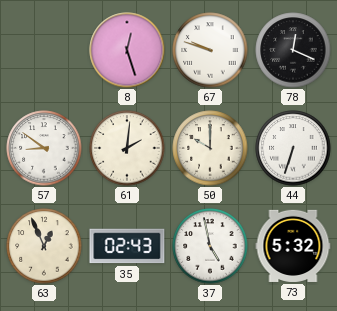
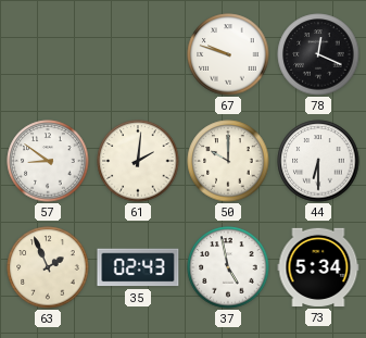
8: 12:27 -> none (127, 50)
44: 6:33 -> 6:30 (318, 161)
63: 12:56 -> 1:56 (48, 267)
73: 5:32 -> 5:34 (318, 267)
